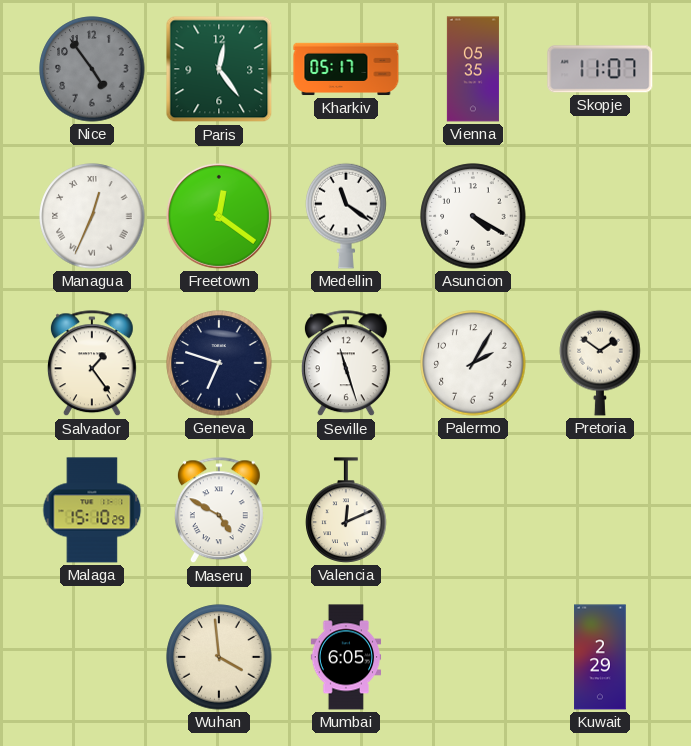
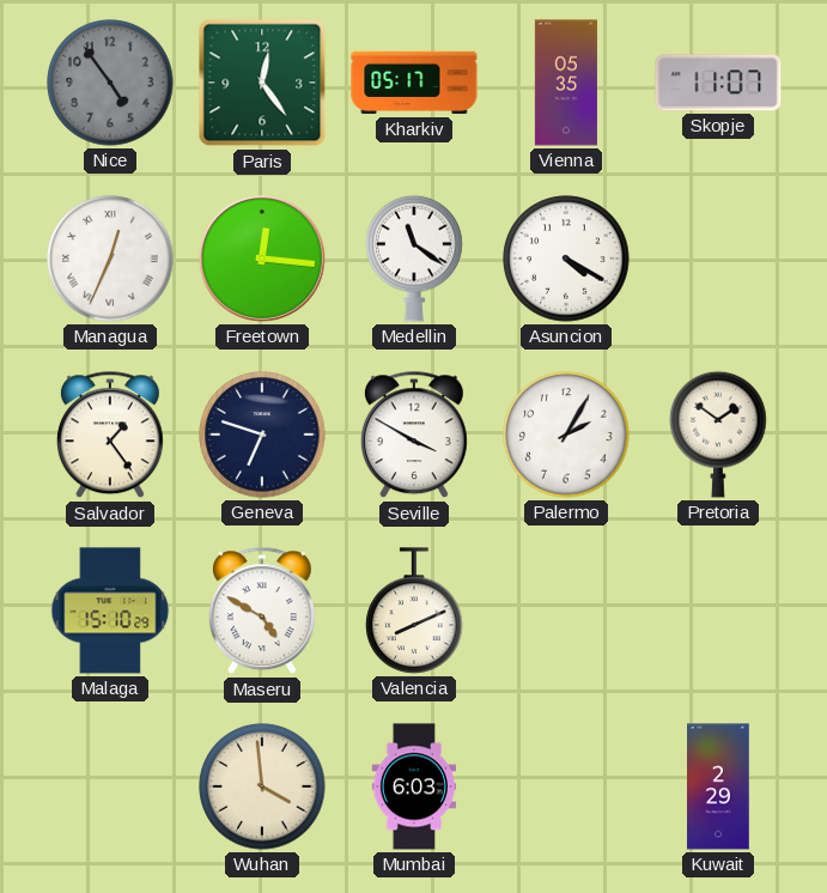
Freetown: 12:21 -> 12:16 (262, 259)
Seville: 11:27 -> 3:50 (414, 436)
Valencia: 12:11 -> 8:11 (414, 610)
Mumbai: 6:05 -> 6:03 (414, 786)
